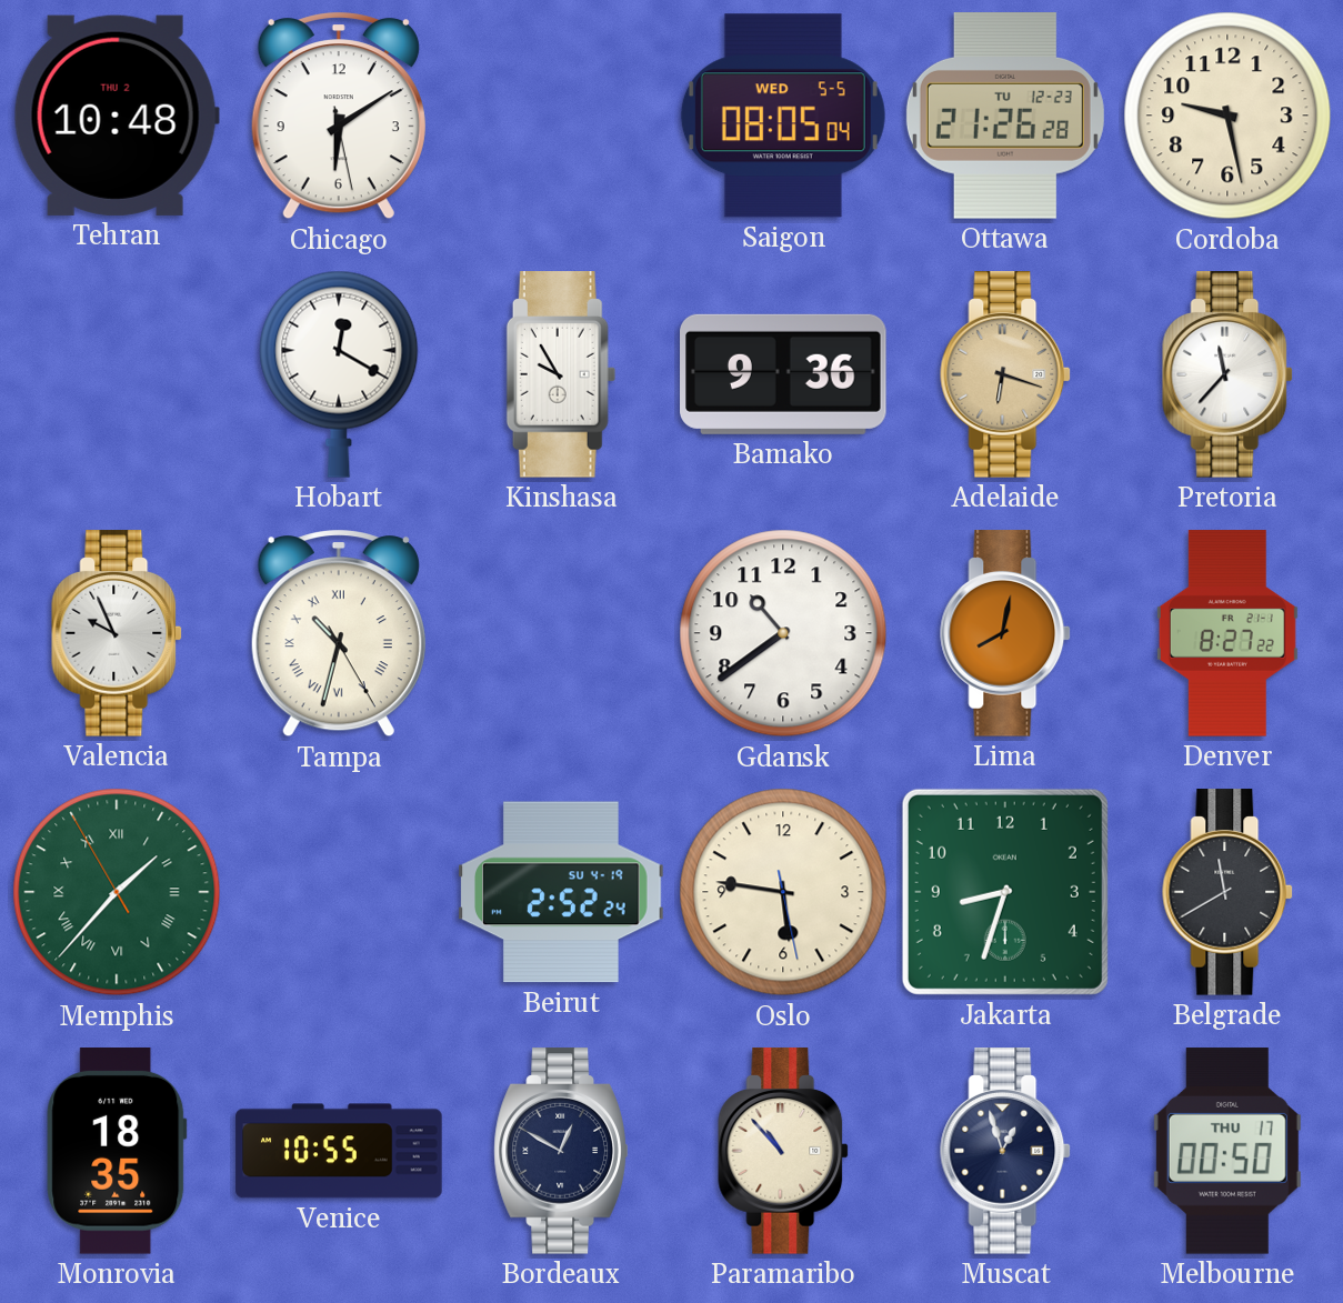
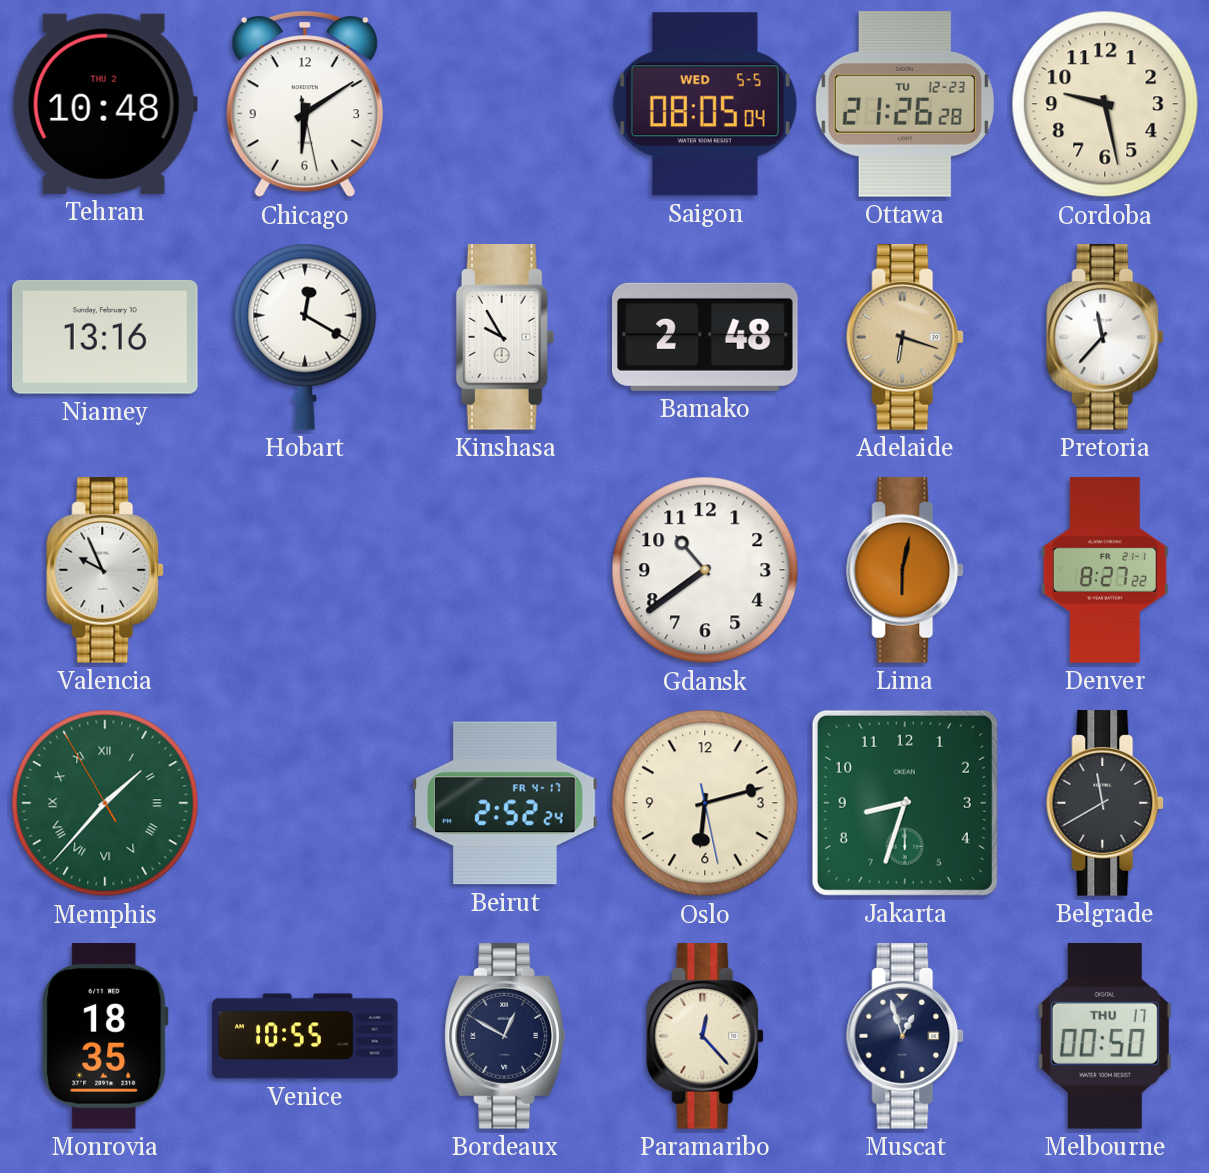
Niamey: none -> 13:16 (106, 337)
Bamako: 9:36 -> 2:48 (706, 337)
Tampa: 10:32 -> none (339, 633)
Lima: 8:02 -> 6:02 (906, 570)
Beirut date: SU 4-19 -> FR 4-17 (505, 803)
Oslo: 5:46 -> 6:12 (705, 803)
Paramaribo: 10:53 -> 12:23 (706, 1036)
